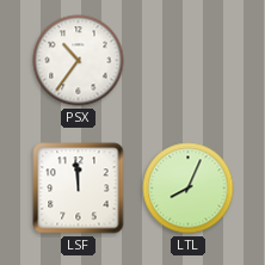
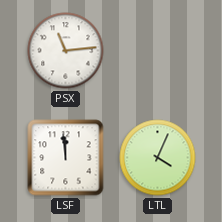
PSX: 10:36 -> 11:14 (66, 51)
LTL: 8:04 -> 4:04 (158, 158)
